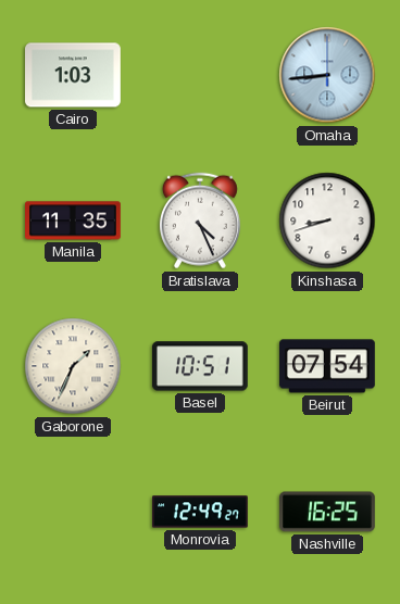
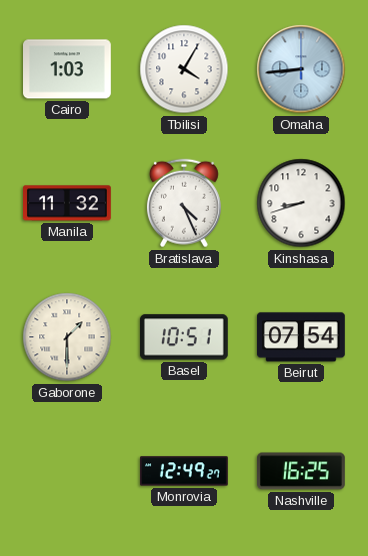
Tbilisi: none -> 4:05 (184, 69)
Manila: 11:35 -> 11:32 (68, 203)
Gaborone: 1:34 -> 1:30 (67, 337)
